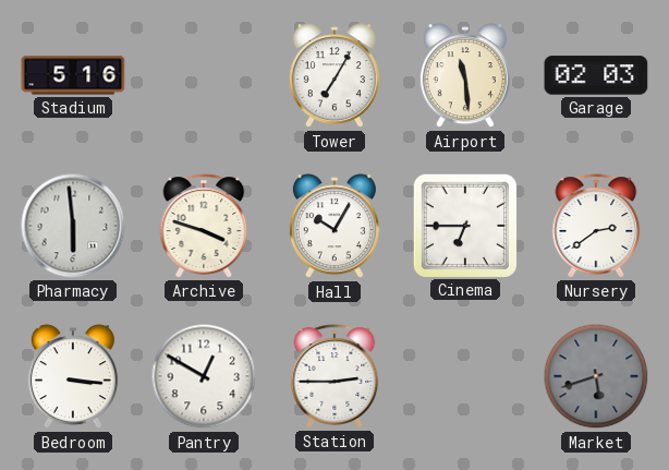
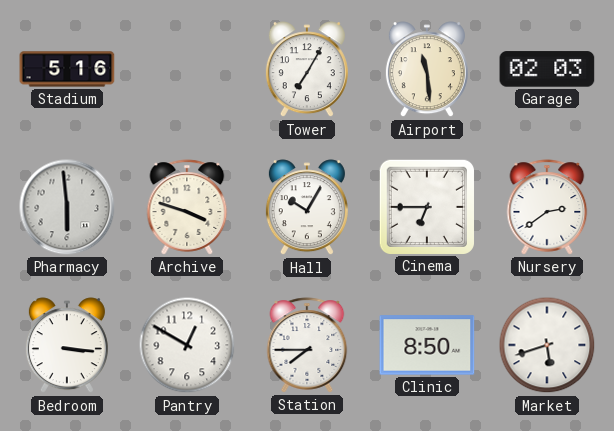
Station: 2:45 -> 7:45 (307, 345)
Clinic: none -> 8:50 (427, 345)
Market dial: grey -> white (547, 345)
